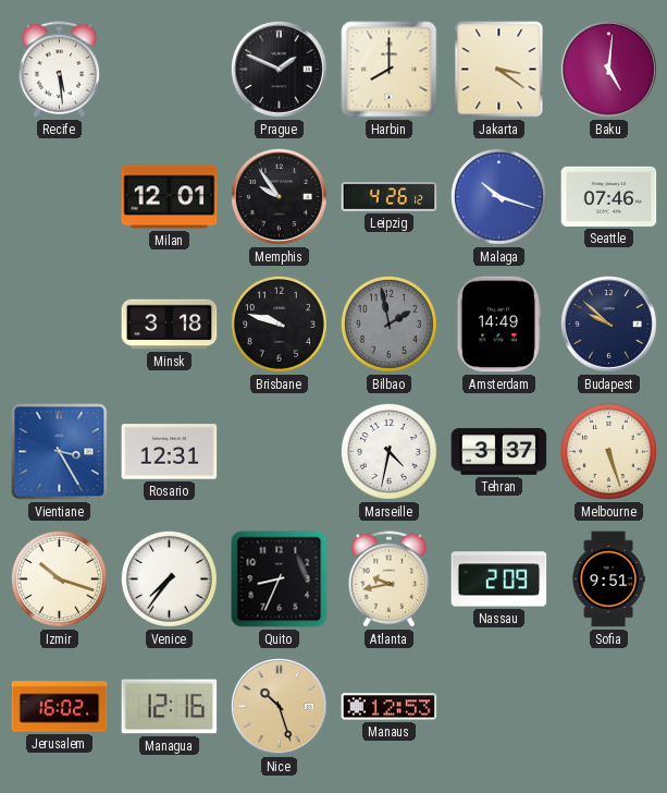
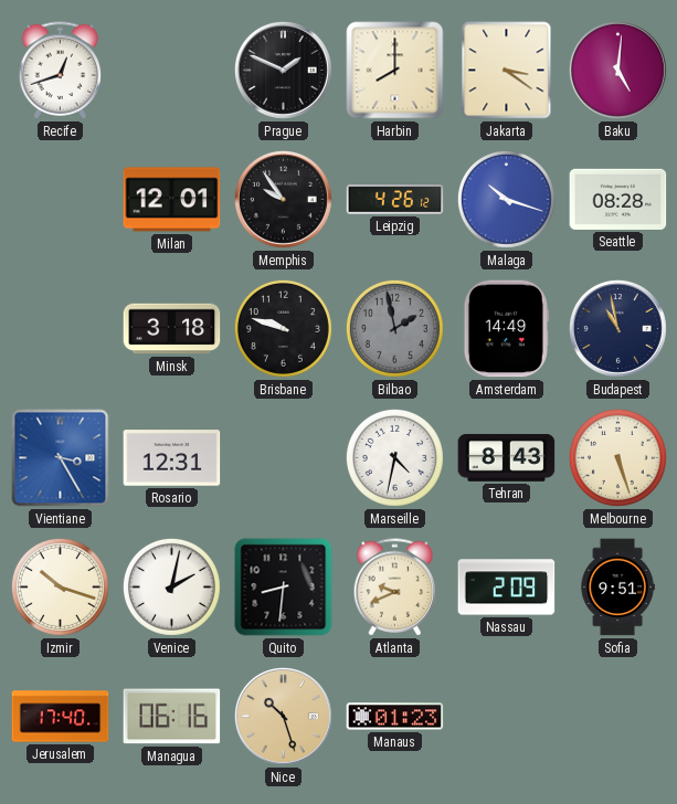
Recife: 5:29 -> 12:42 (61, 71)
Seattle: 07:46 -> 08:28 (618, 199)
Budapest: 9:52 -> 10:58 (617, 328)
Tehran: 3:37 -> 8:43 (507, 457)
Venice: 7:36 -> 2:02 (171, 586)
Quito: 8:34 -> 8:31 (284, 588)
Atlanta: 9:43 -> 9:41 (395, 588)
Jerusalem: 16:02 -> 17:40 (61, 717)
Managua: 12:16 -> 06:16 (172, 717)
Manaus: 12:53 -> 01:23 (395, 717)
